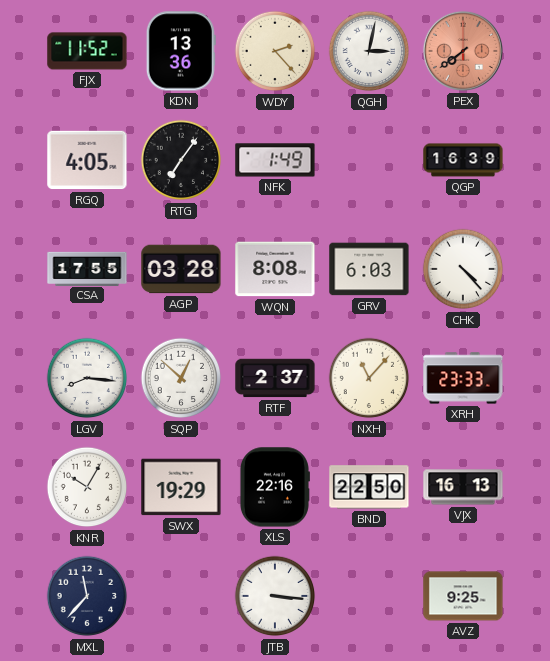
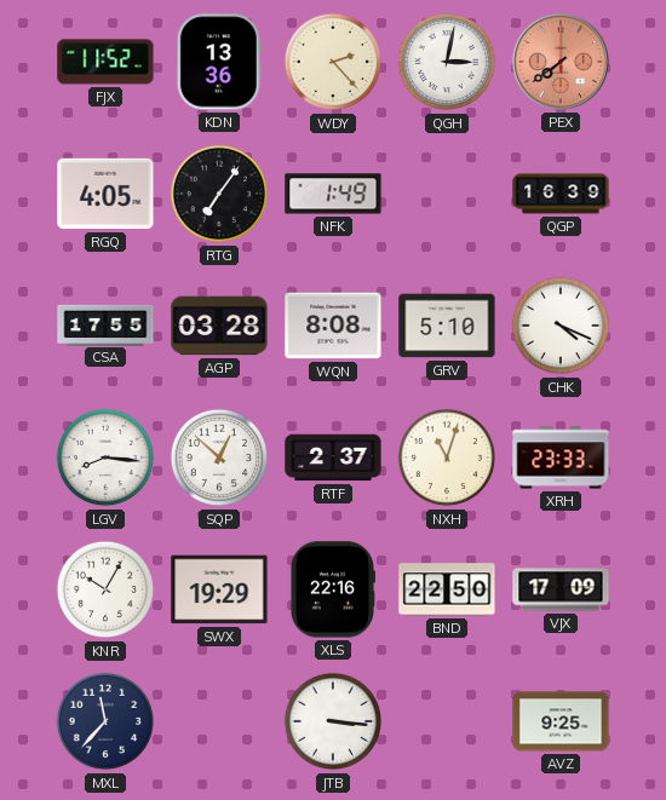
GRV: 6:03 -> 5:10 (447, 326)
CHK: 4:23 -> 4:19 (561, 326)
NXH: 11:07 -> 11:03 (447, 457)
VJX: 16:13 -> 17:09 (561, 589)
